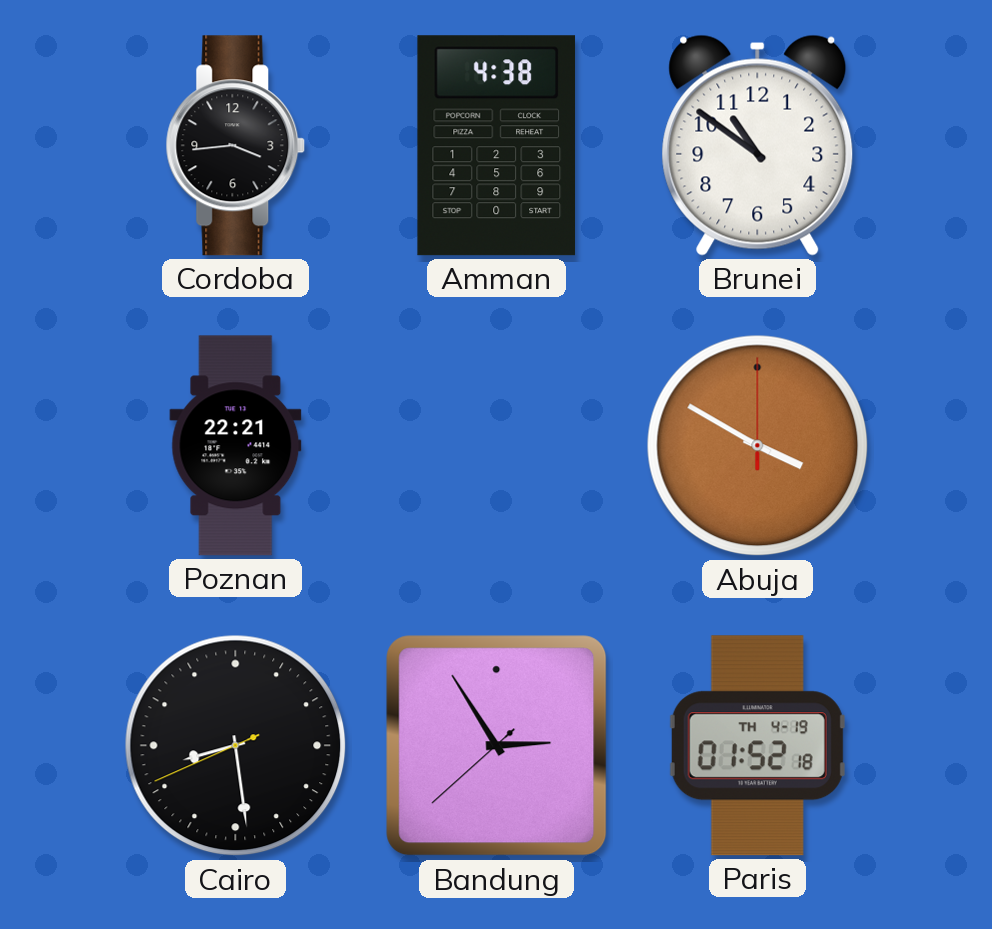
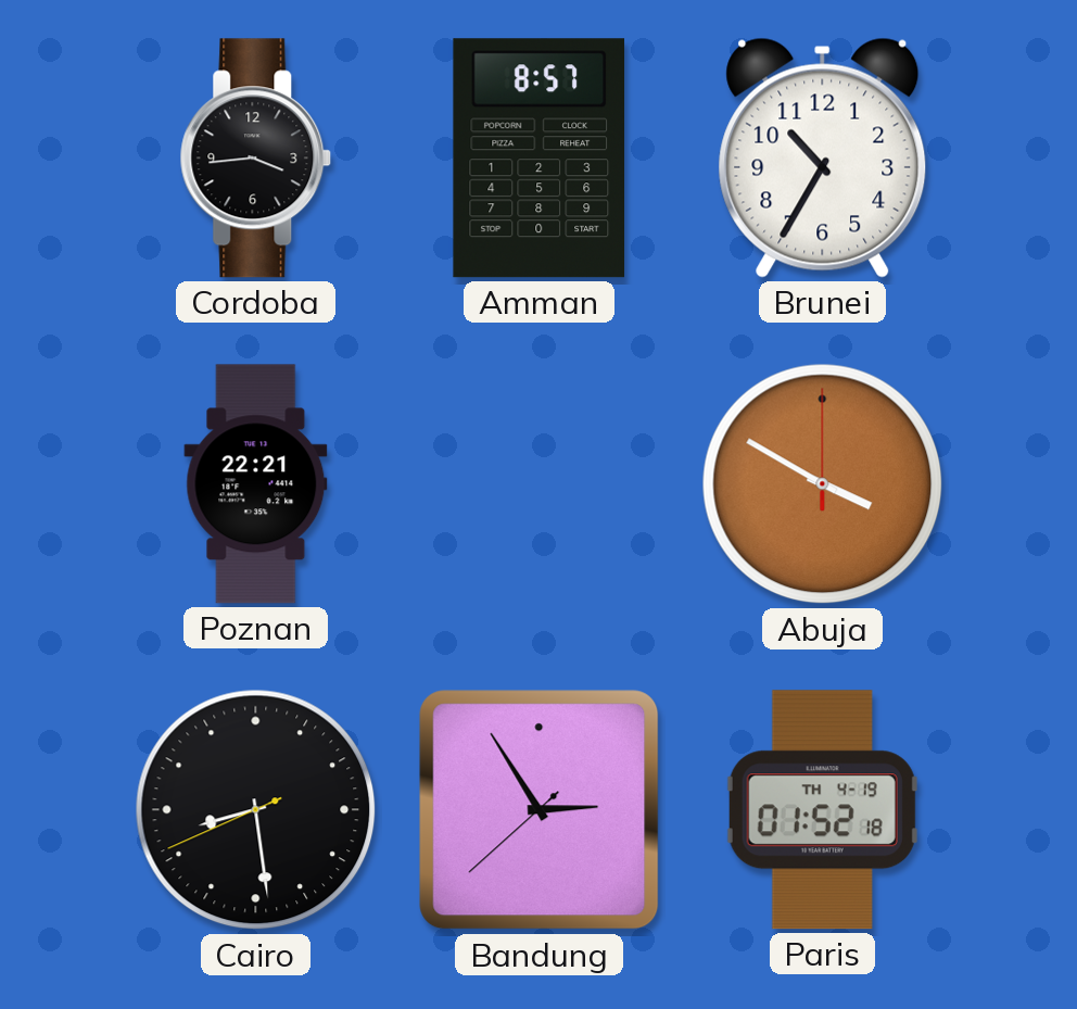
Amman: 4:38 -> 8:57 (540, 159)
Brunei: 10:51 -> 10:35 (823, 157)
